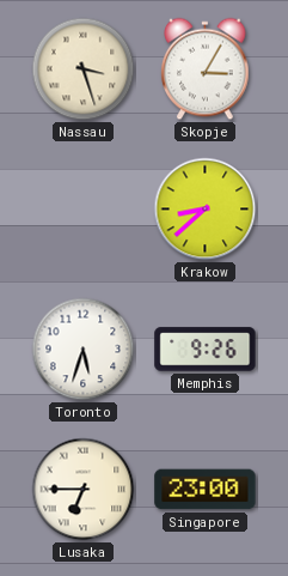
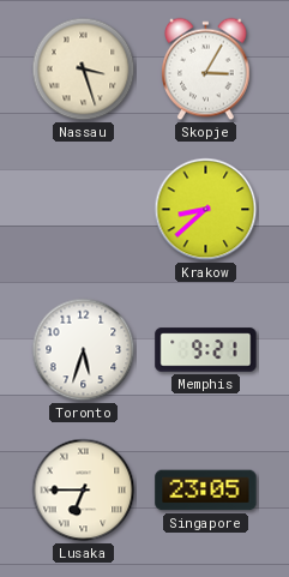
Memphis: 9:26 -> 9:21 (206, 350)
Singapore: 23:00 -> 23:05 (206, 491)
